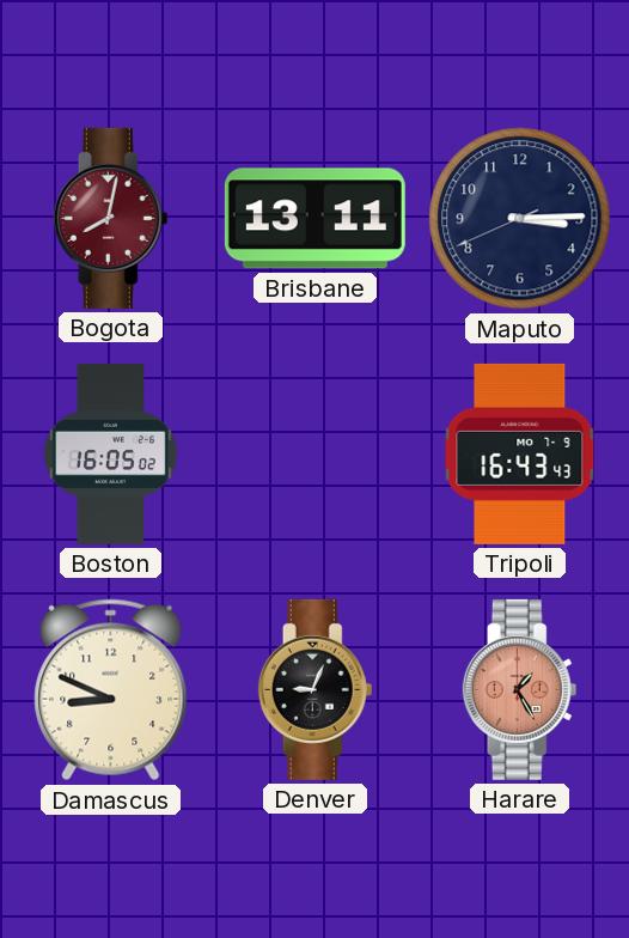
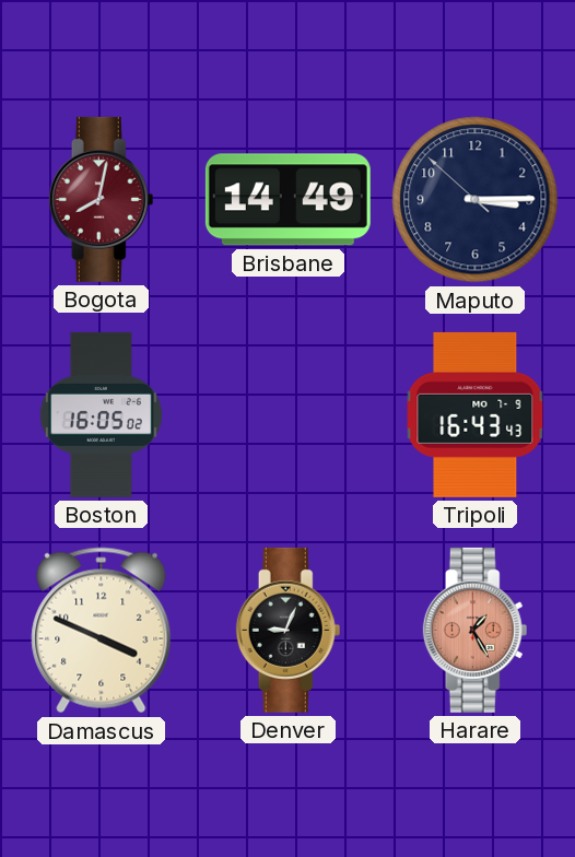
Brisbane: 13:11 -> 14:49 (287, 200)
Maputo: 3:14:41 -> 3:14:52 (476, 200)
Damascus: 8:49 -> 3:49 (102, 631)
